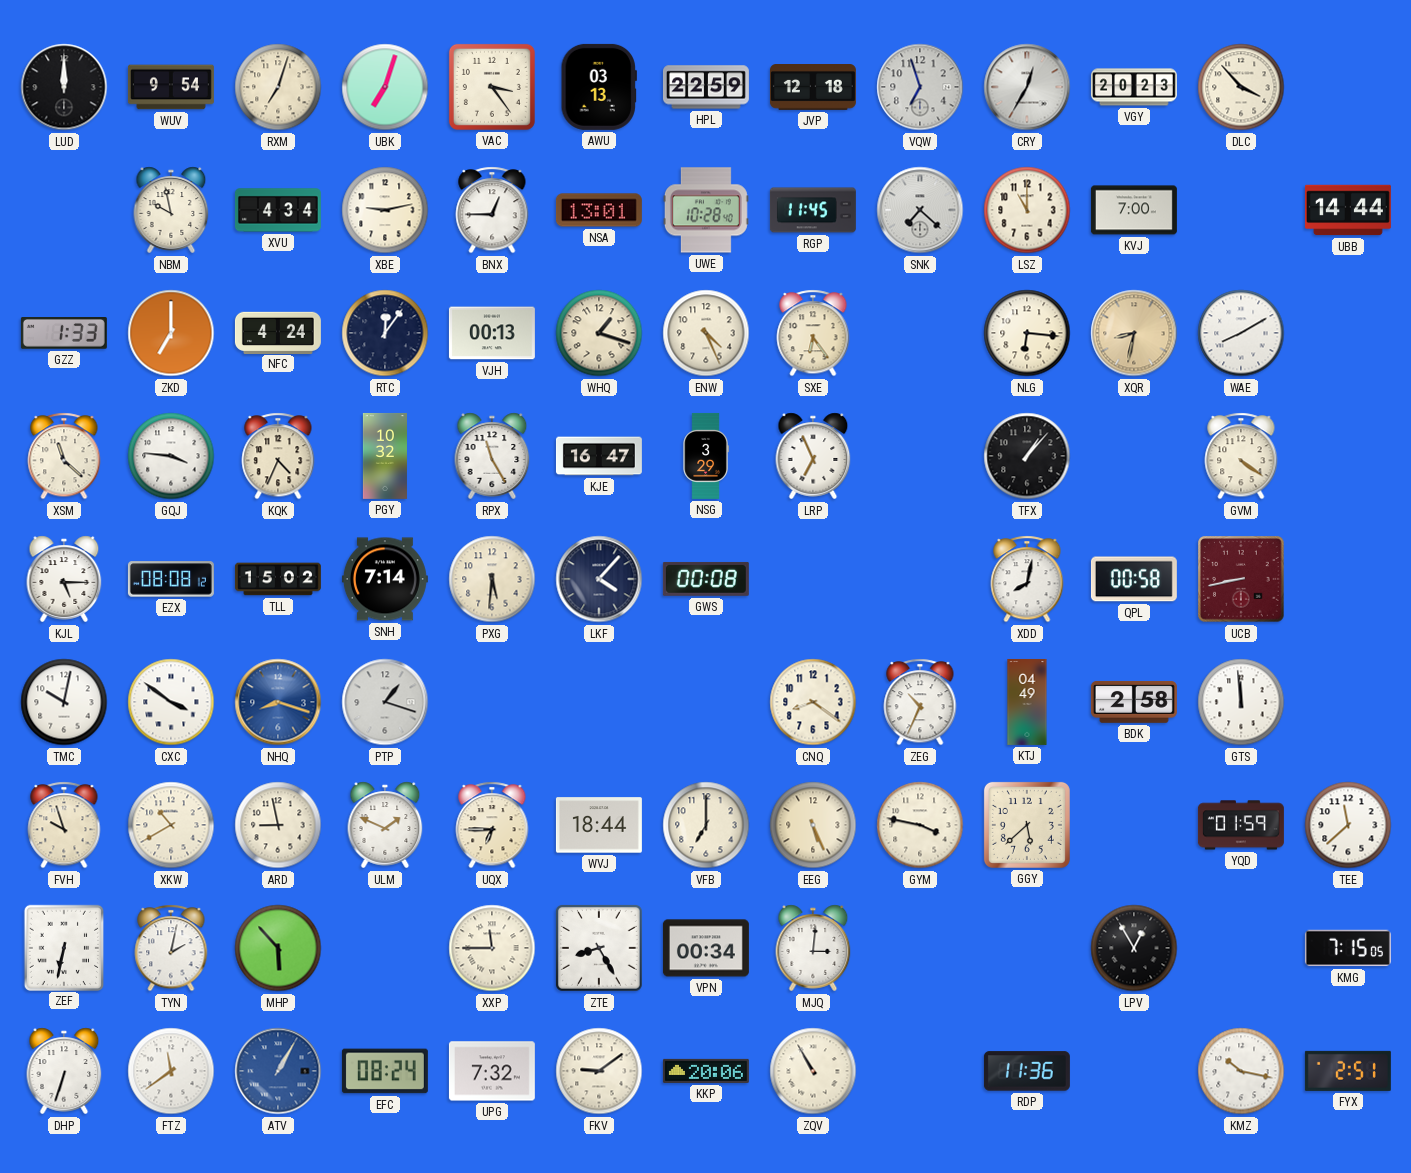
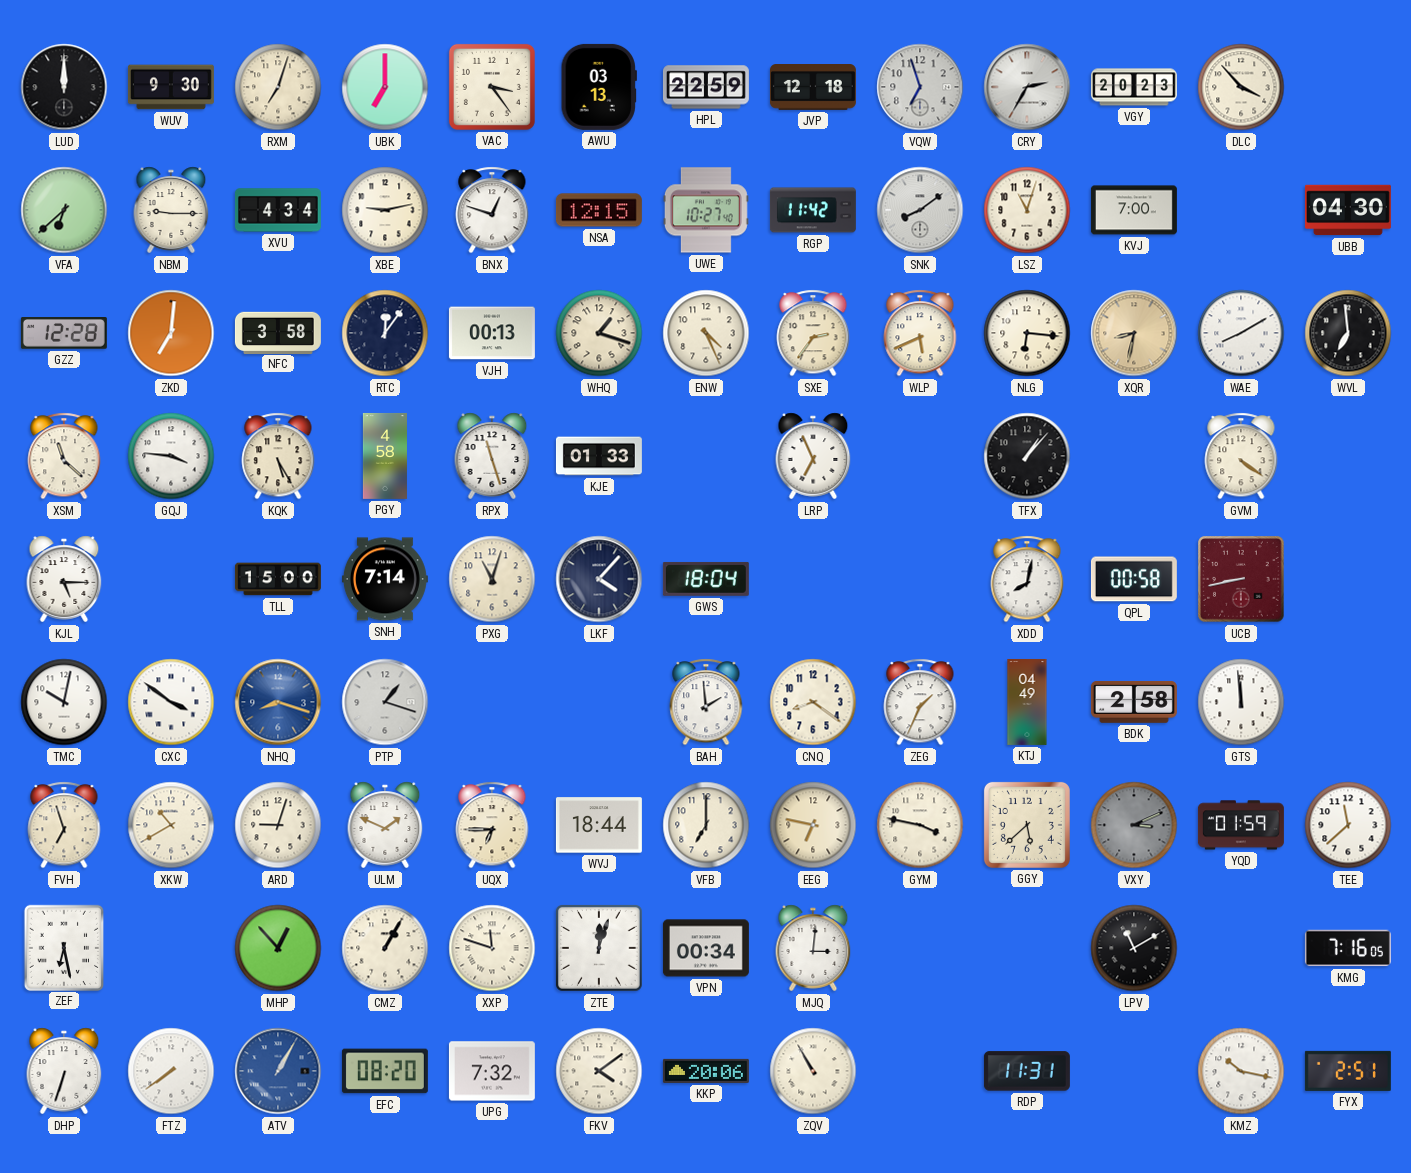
WUV: 9:54 -> 9:30 (171, 87)
UBK: 7:03 -> 7:00 (385, 87)
CRY: 12:35 -> 2:35 (1027, 87)
VFA: none -> 6:38 (64, 210)
NBM: 9:58 -> 9:15 (171, 210)
BNX: 12:45 -> 12:48 (492, 210)
NSA: 13:01 -> 12:15 (599, 210)
UWE: 10:28 -> 10:27 (706, 210)
RGP: 11:45 -> 11:42 (813, 210)
SNK: 7:22 -> 8:09 (920, 210)
LSZ: 11:00 -> 11:03 (1027, 210)
UBB: 14:44 -> 04:30 (1348, 210)
GZZ: 1:33 -> 12:28 (64, 334)
ZKD: 7:00 -> 7:01 (171, 333)
NFC: 4:24 -> 3:58 (278, 332)
SXE: 6:24 -> 2:36 (813, 333)
WLP: none -> 5:41 (920, 333)
WVL: none -> 6:59 (1348, 333)
KQK: 4:34 -> 5:25 (278, 456)
PGY: 10:32 -> 4:58 (385, 456)
RPX: 11:25 -> 11:27 (492, 456)
KJE: 16:47 -> 01:33 (599, 456)
NSG: 3:29 -> none (706, 456)
EZX: 08:08 -> none (171, 579)
TLL: 15:02 -> 15:00 (278, 579)
PXG: 5:31 -> 11:03 (492, 579)
GWS: 00:08 -> 18:04 (706, 579)
BAH: none -> 1:59 (706, 702)
ZEG: 10:34 -> 1:34 (920, 702)
FVH: 9:57 -> 6:57 (64, 825)
ARD: 8:58 -> 9:03 (278, 825)
EEG: 5:26 -> 6:47 (813, 825)
VXY: none -> 3:11 (1134, 825)
ZEF: 6:32 -> 6:28 (63, 947)
TYN: 2:02 -> none (171, 948)
MHP: 5:53 -> 12:53 (278, 948)
CMZ: none -> 1:05 (385, 948)
XXP: 11:45 -> 11:48 (492, 948)
ZTE: 8:25 -> 12:03 (599, 948)
LPV: 12:55 -> 11:10 (1134, 948)
KMG: 7:15 -> 7:16 (1348, 948)
FTZ: 11:39 -> 7:39 (171, 1071)
EFC: 08:24 -> 08:20 (385, 1071)
FKV: 9:09 -> 4:09 (599, 1071)
RDP: 11:36 -> 11:31 (1027, 1071)
